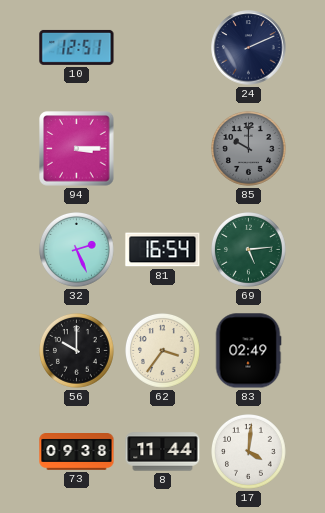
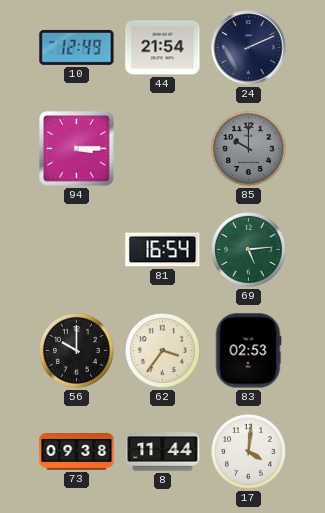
10: 12:51 -> 12:49 (77, 47)
44: none -> 21:54 (163, 48)
32: 2:26 -> none (77, 250)
83: 02:49 -> 02:53 (248, 351)
